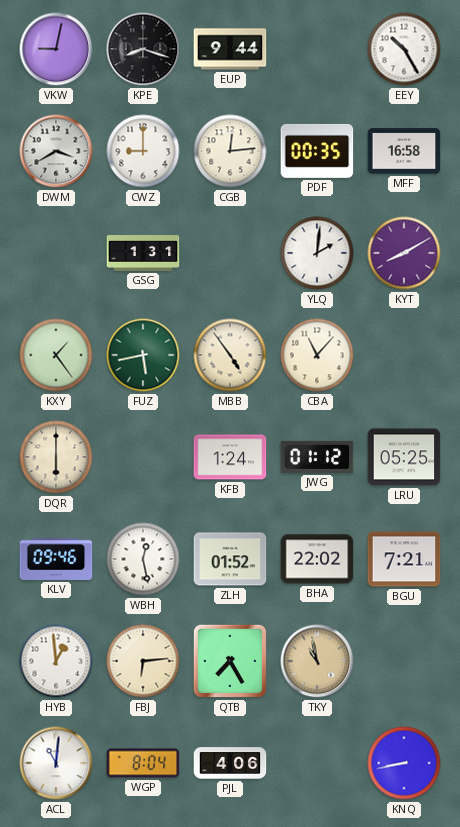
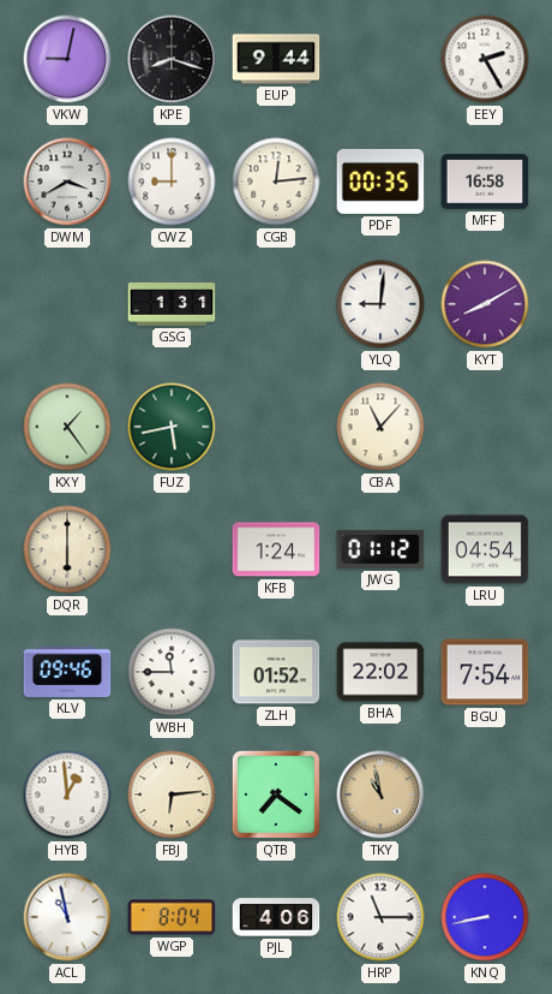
EEY: 10:25 -> 2:25 (485, 59)
YLQ: 2:01 -> 9:01 (380, 304)
MBB: 4:54 -> none (230, 355)
LRU: 05:25 -> 04:54 (485, 549)
WBH: 12:28 -> 11:45 (172, 672)
BGU: 7:21 -> 7:54 (485, 672)
QTB: 7:25 -> 7:21 (276, 794)
ACL: 11:01 -> 10:58 (67, 917)
HRP: none -> 11:15 (380, 917)
